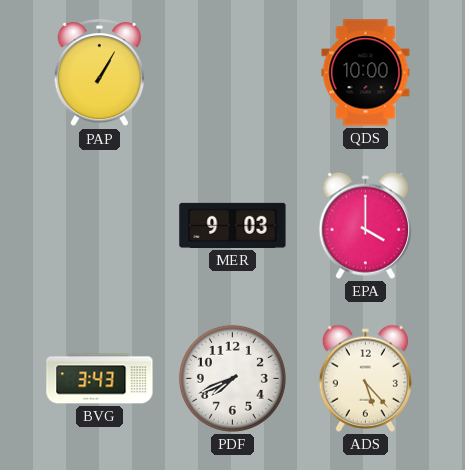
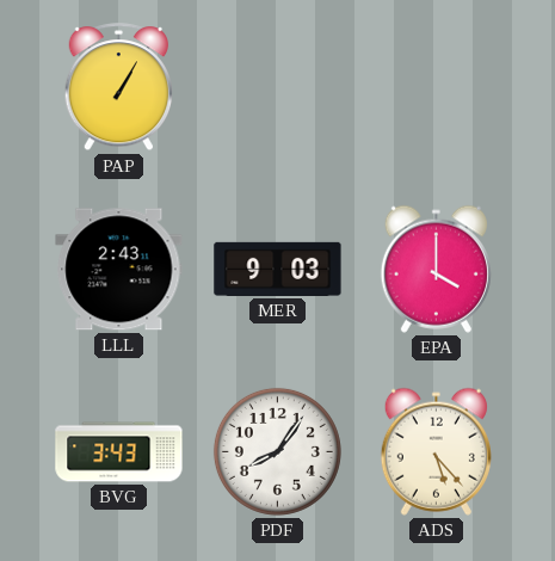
QDS: 10:00 -> none (366, 73)
LLL: none -> 2:43 (119, 270)
PDF: 7:41 -> 8:06 (277, 451)
